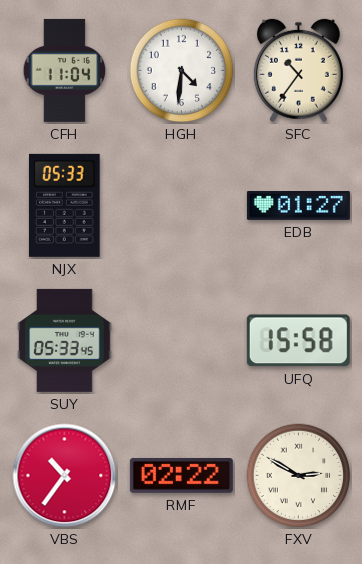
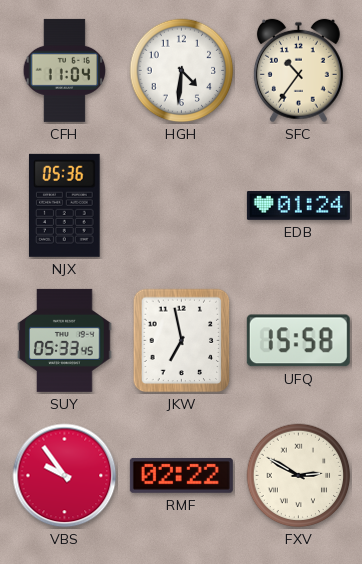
NJX: 05:33 -> 05:36 (65, 205)
EDB: 01:27 -> 01:24 (298, 206)
JKW: none -> 6:58 (182, 341)
VBS: 10:36 -> 9:54 (65, 476)
